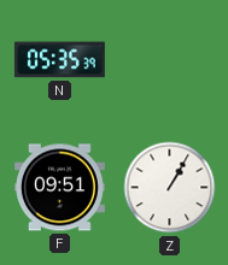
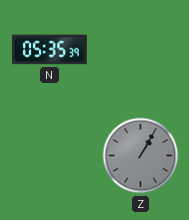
F: 09:51 -> none (59, 188)
Z dial: white -> grey (141, 156)
